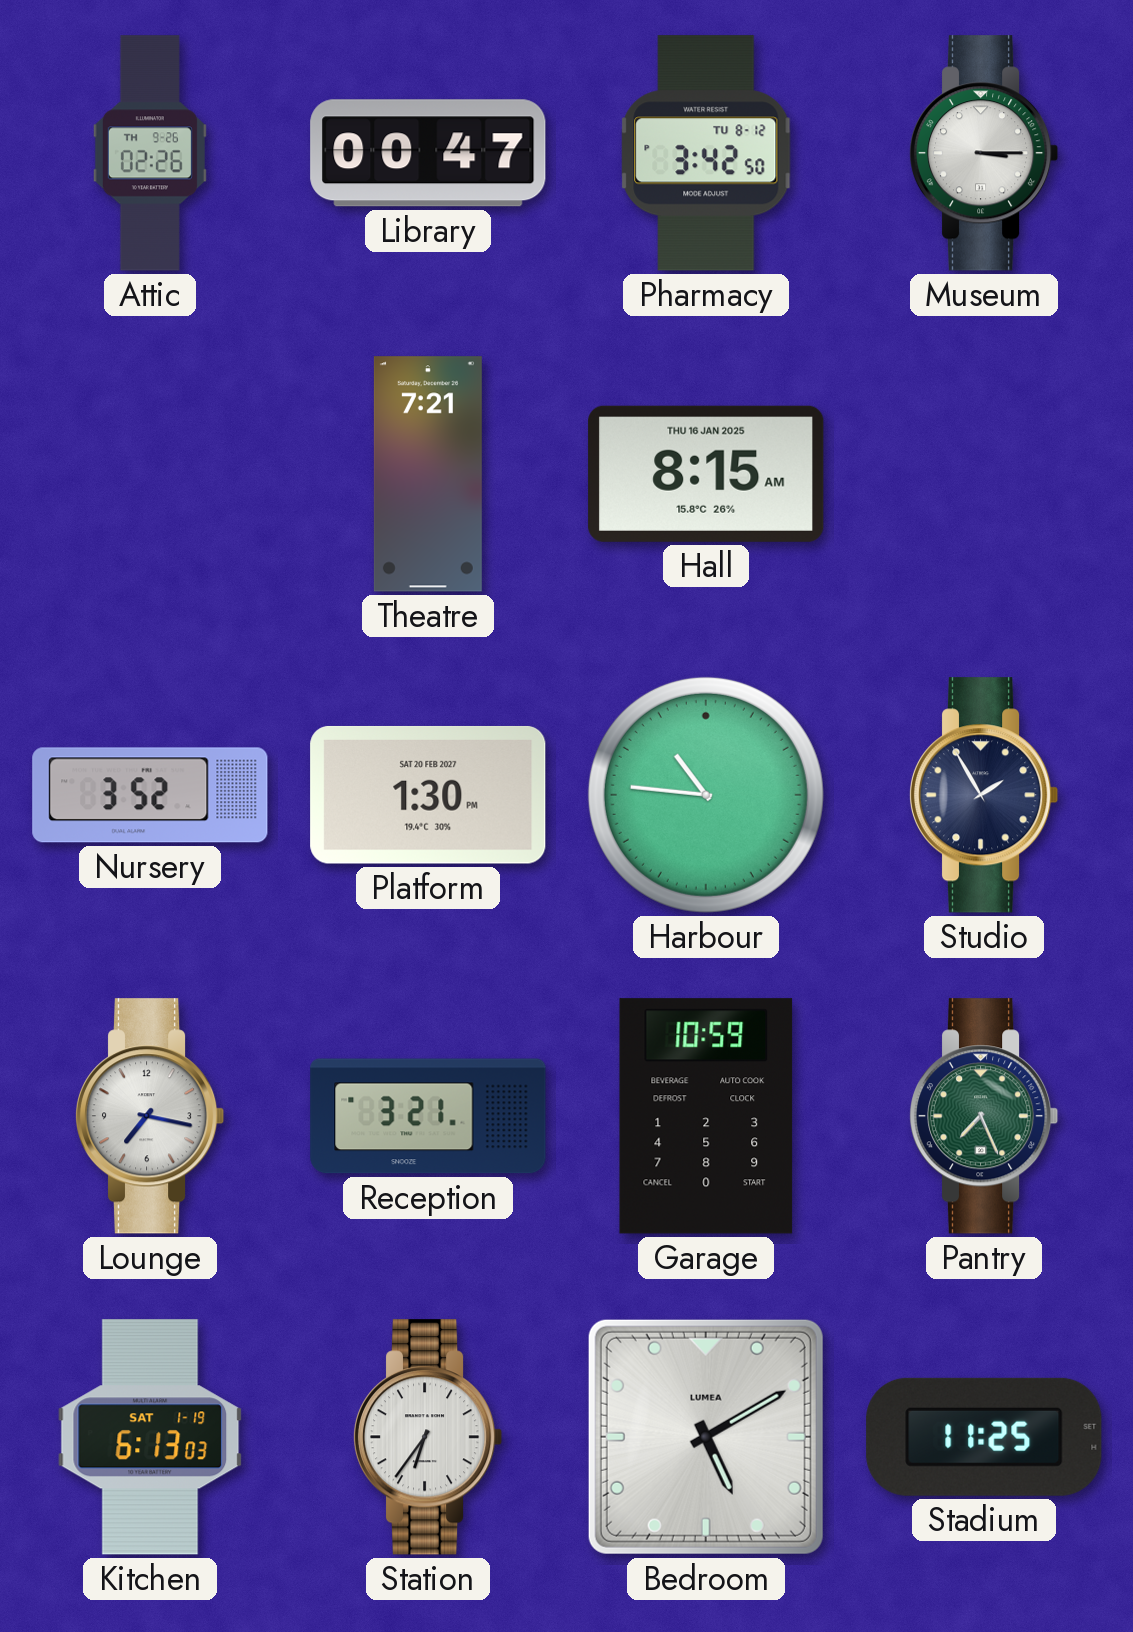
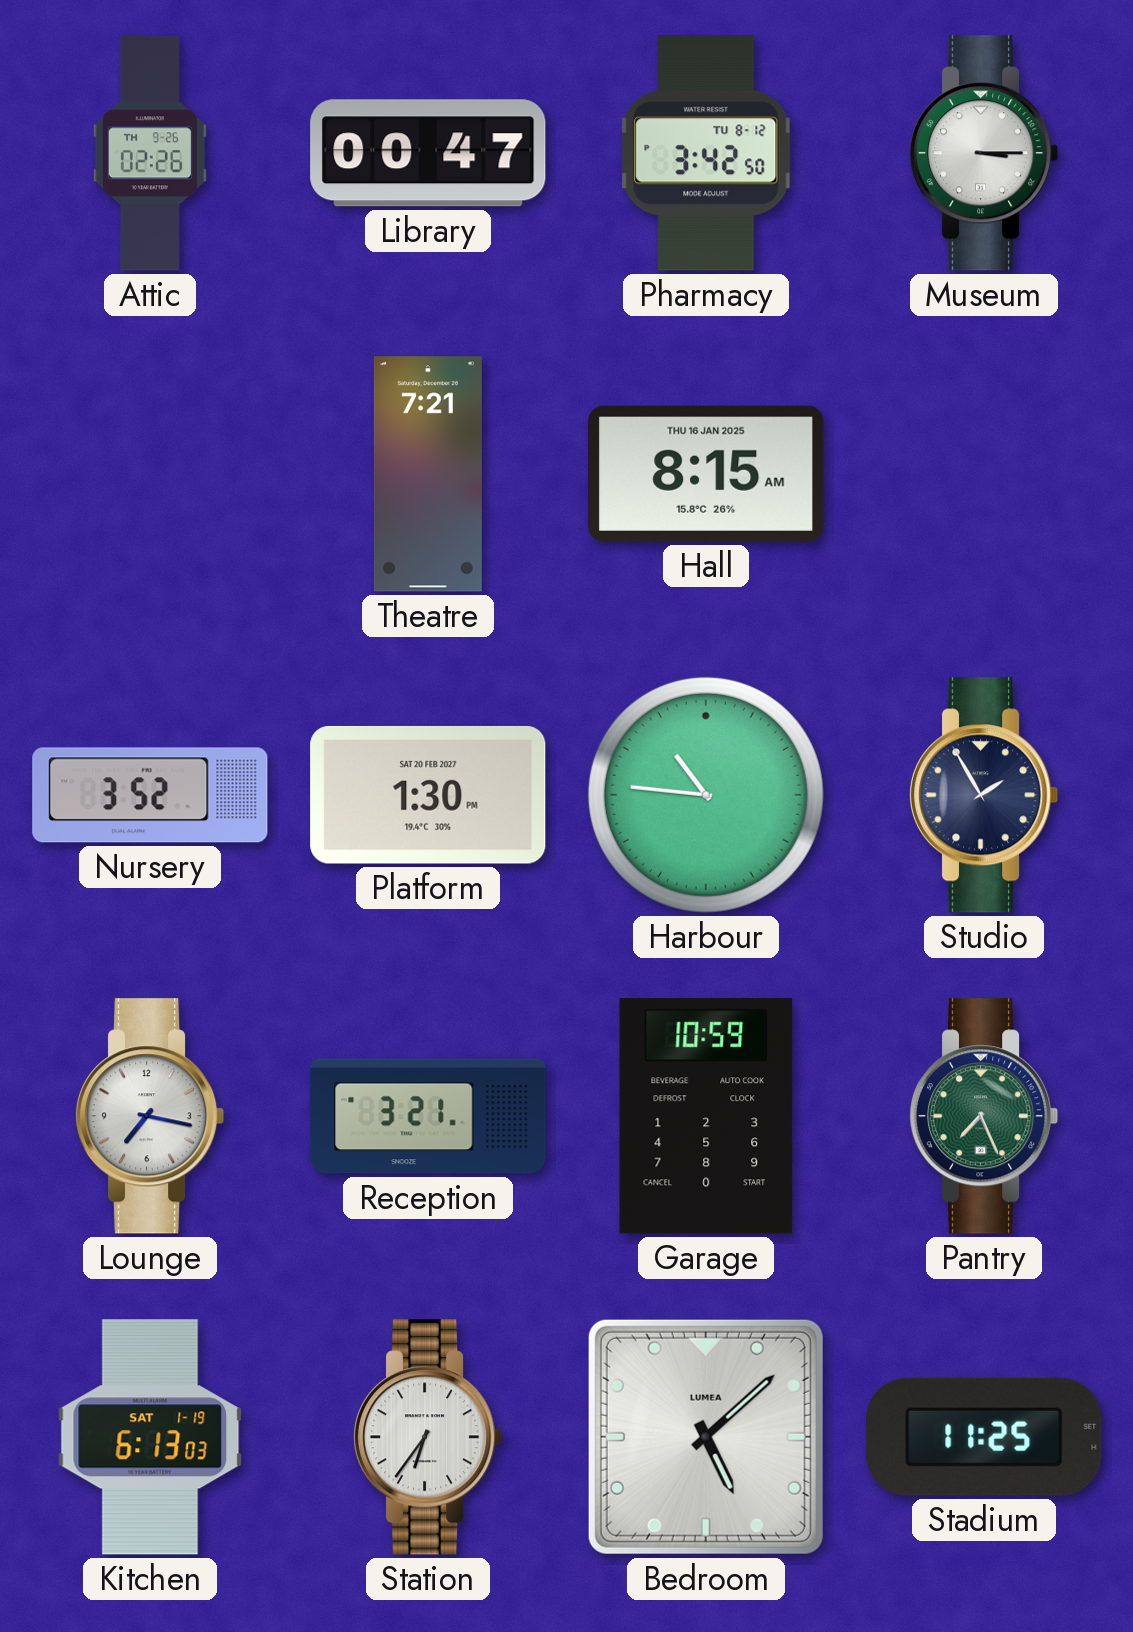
Bedroom: 5:10 -> 5:08 (706, 1437)
